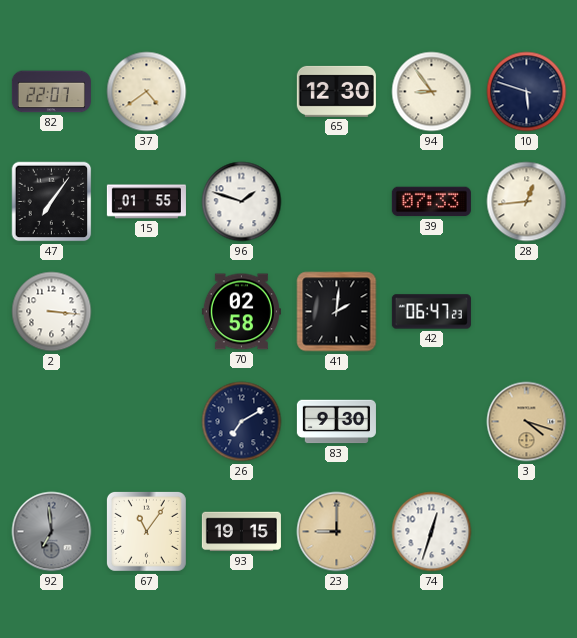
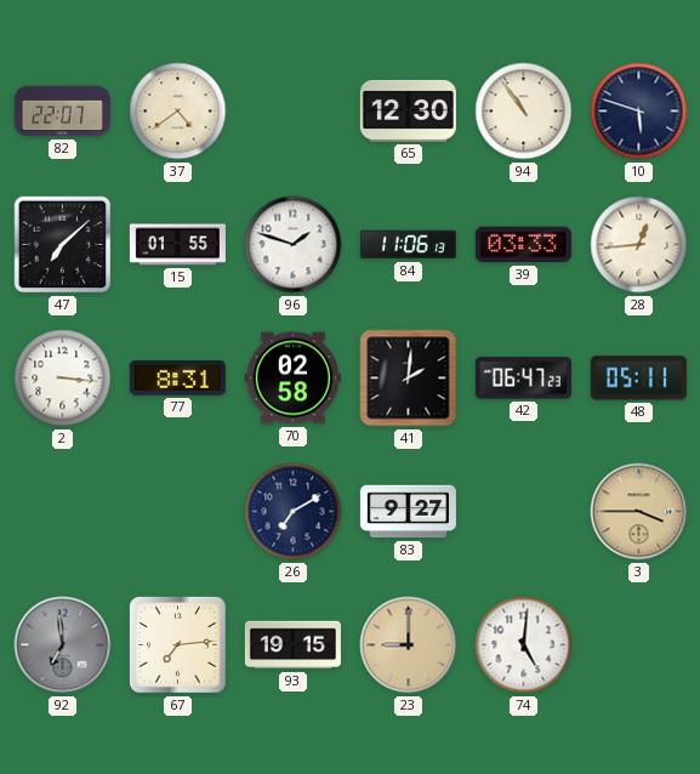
94: 8:54 -> 10:54 (524, 112)
47: 7:06 -> 7:08 (63, 245)
84: none -> 11:06 (408, 245)
39: 07:33 -> 03:33 (523, 245)
77: none -> 8:31 (177, 379)
48: none -> 05:11 (638, 379)
83: 9:30 -> 9:27 (408, 512)
3: 4:18 -> 3:45 (639, 512)
67: 11:06 -> 7:14 (177, 644)
74: 12:33 -> 5:01 (524, 645)
